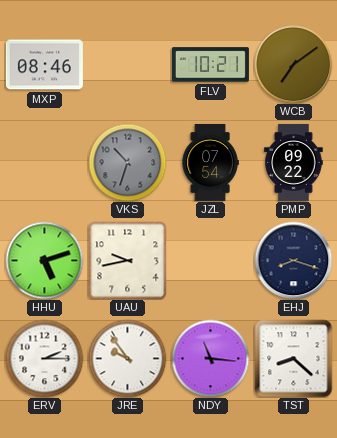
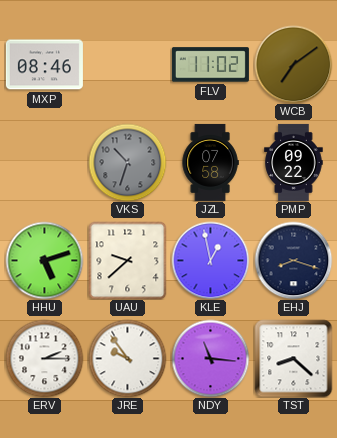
FLV: 10:21 -> 11:02 (210, 65)
JZL: 07:54 -> 07:58 (210, 162)
UAU: 9:43 -> 9:38 (127, 260)
KLE: none -> 12:58 (210, 260)
